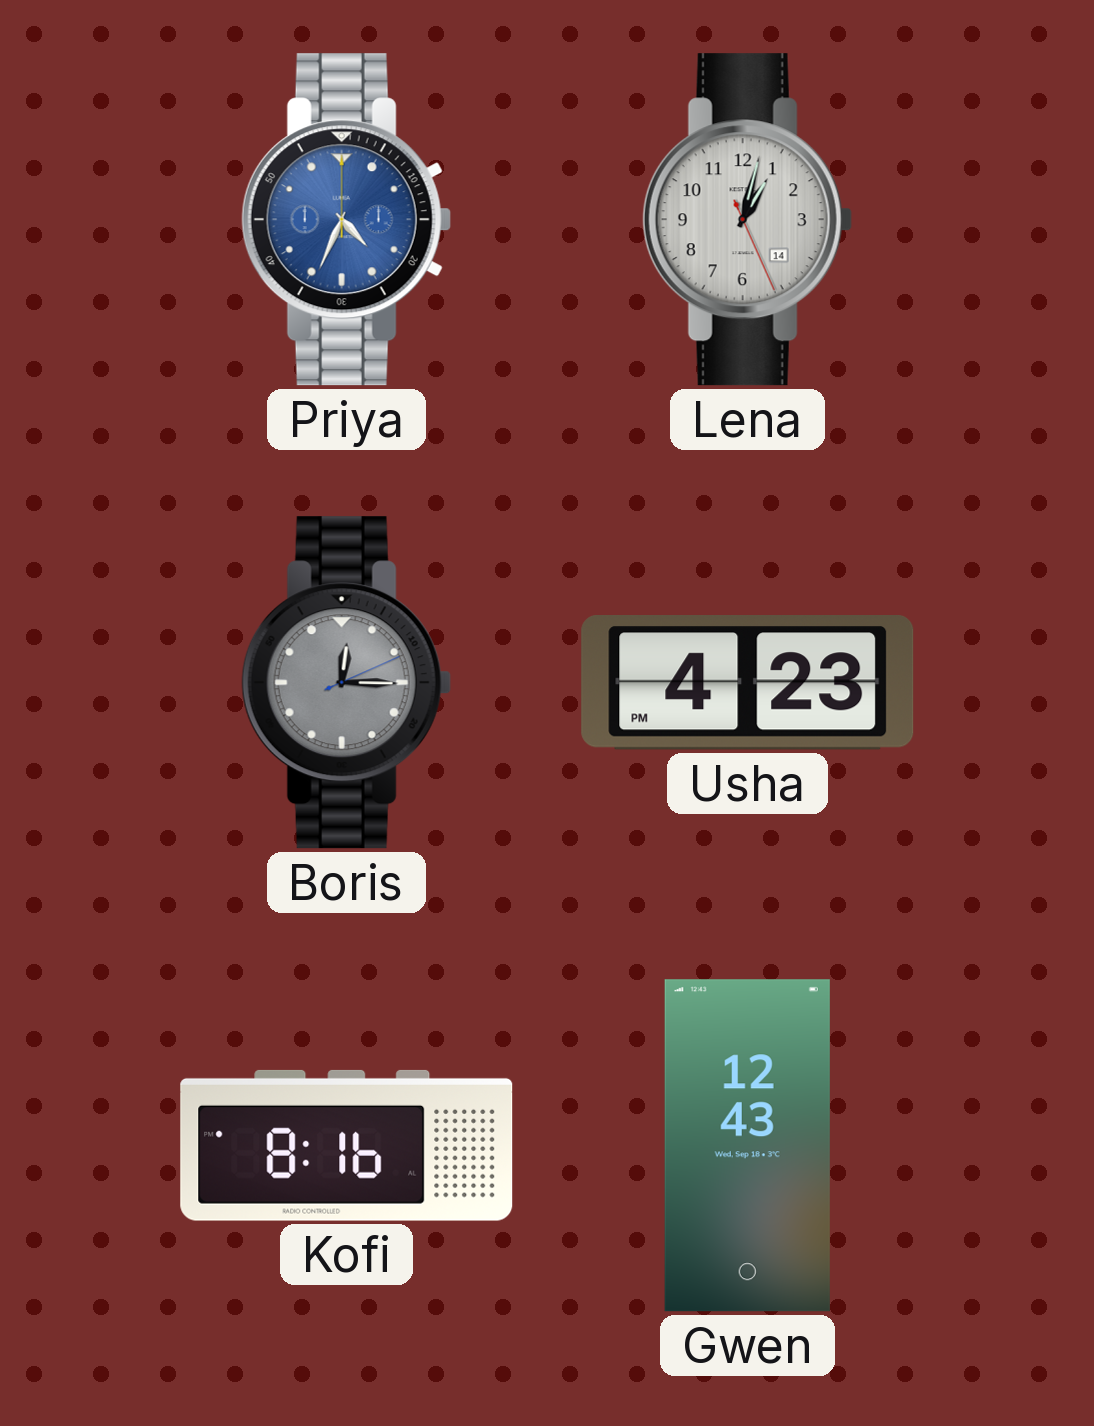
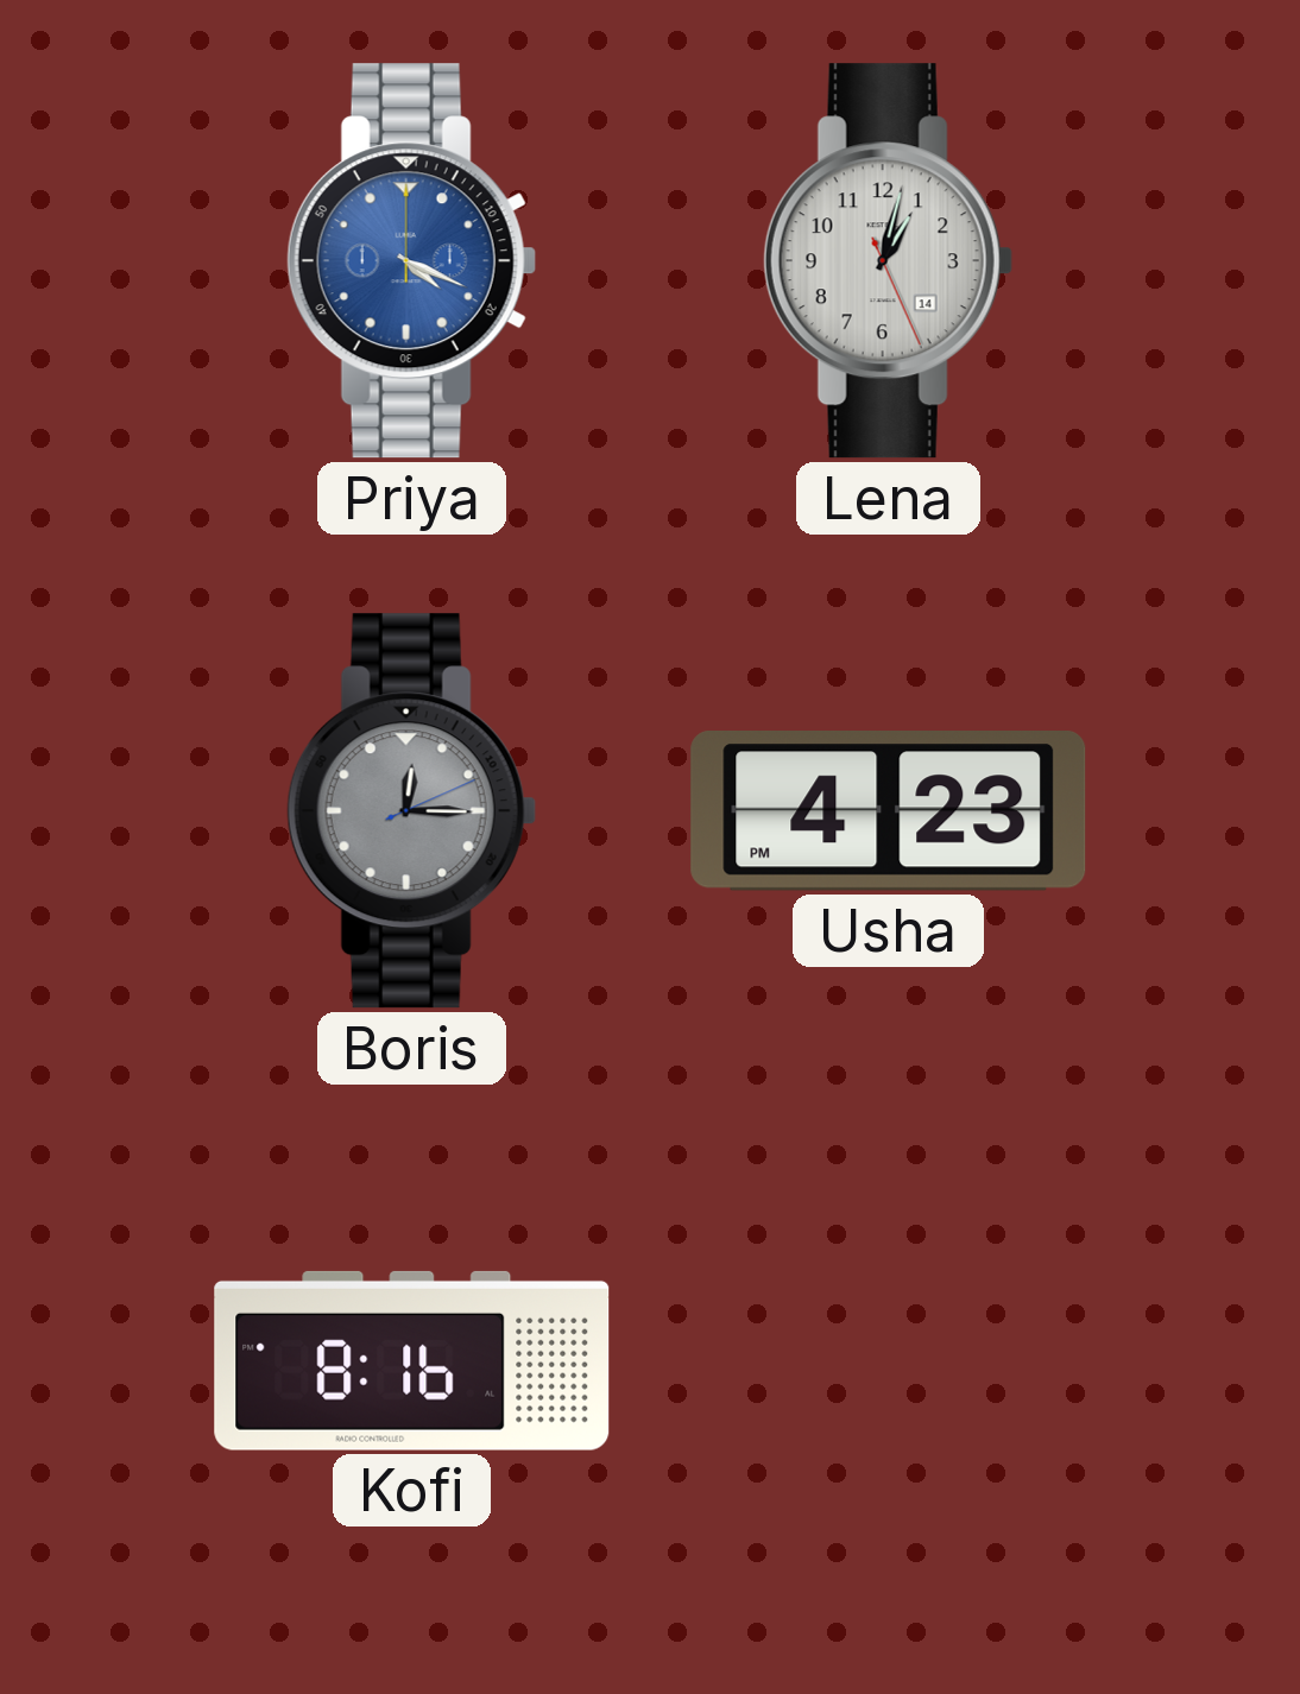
Priya: 4:34 -> 4:19 (411, 261)
Gwen: 12:43 -> none (747, 1146)
